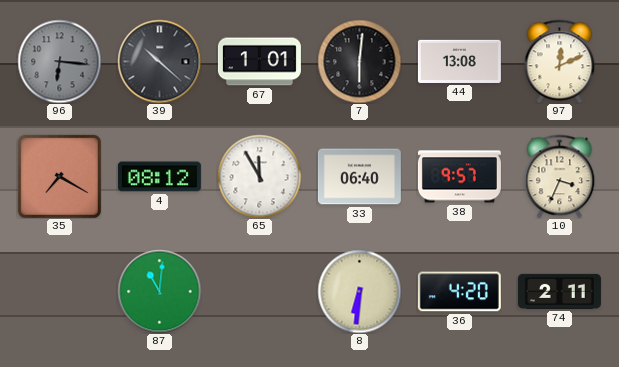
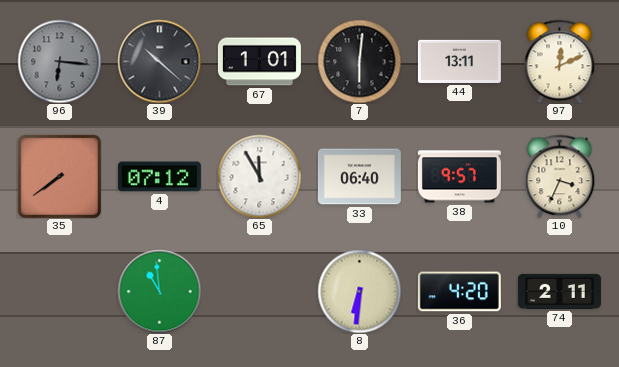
44: 13:08 -> 13:11 (459, 61)
35: 7:20 -> 7:39 (59, 176)
4: 08:12 -> 07:12 (159, 177)
87: 11:01 -> 10:59 (159, 291)
